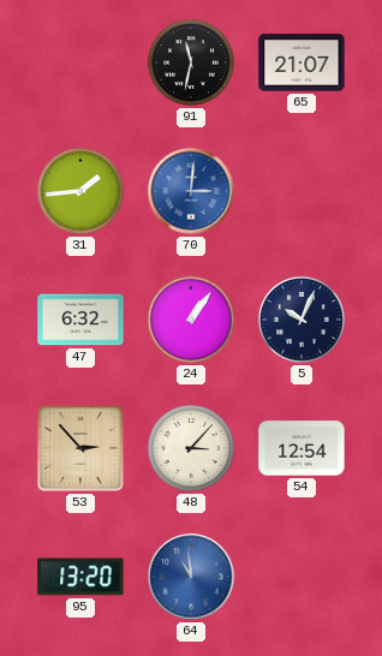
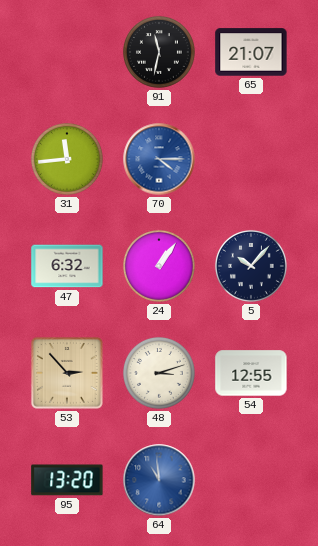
31: 1:44 -> 11:44 (67, 159)
70: 3:01 -> 4:15 (159, 159)
5: 10:04 -> 10:07 (251, 266)
48: 3:07 -> 3:12 (159, 373)
54: 12:54 -> 12:55 (251, 373)
